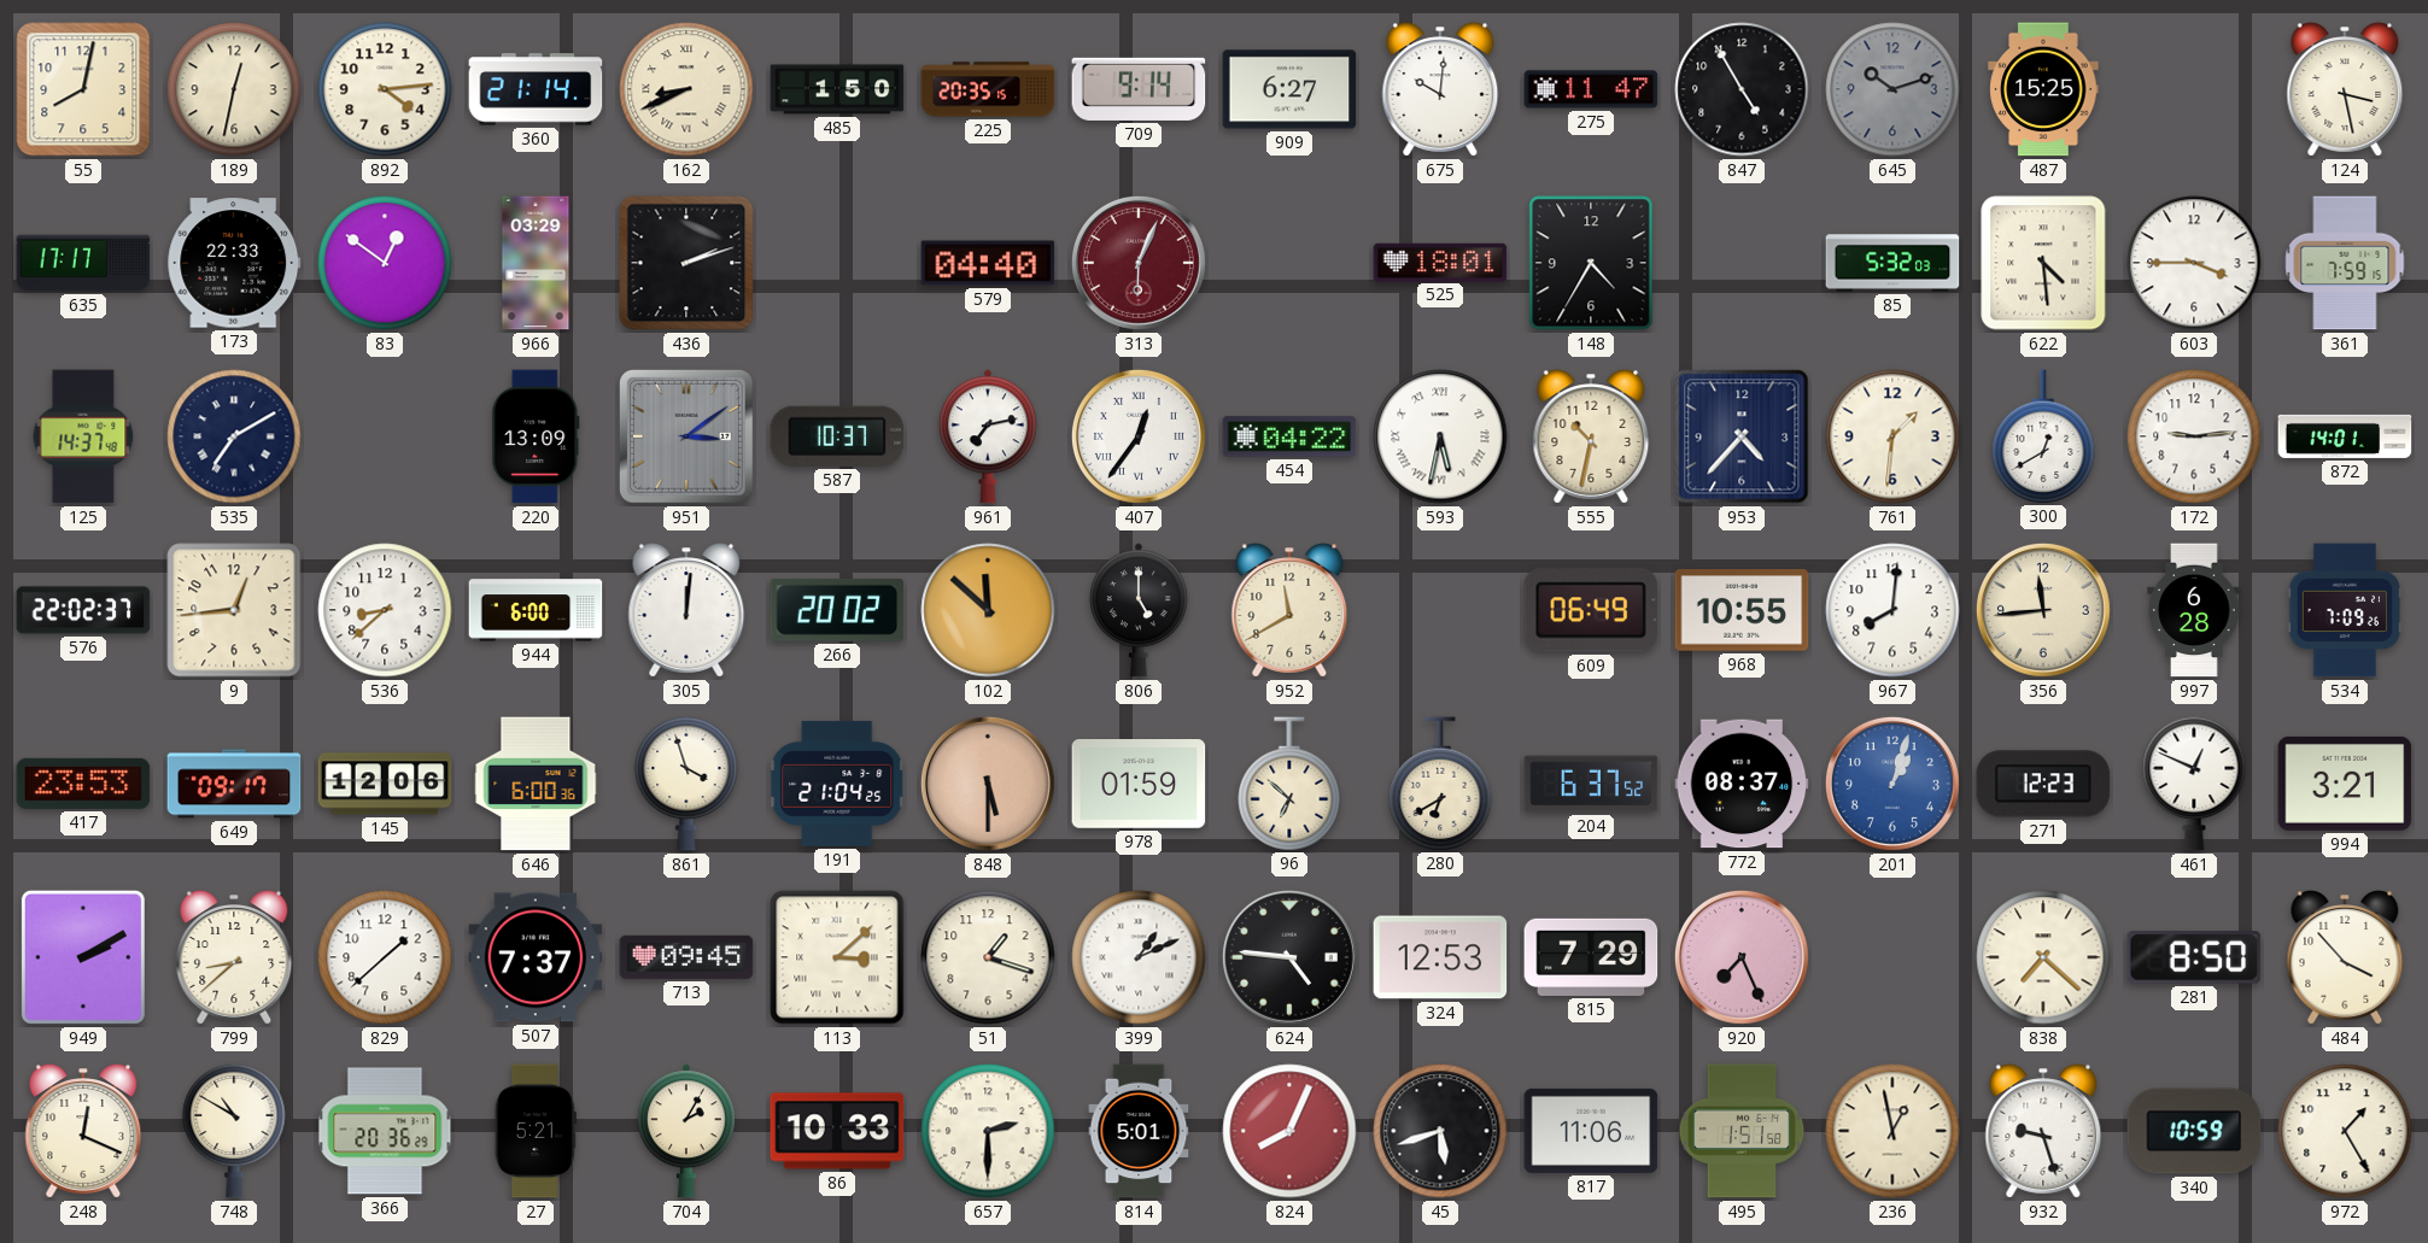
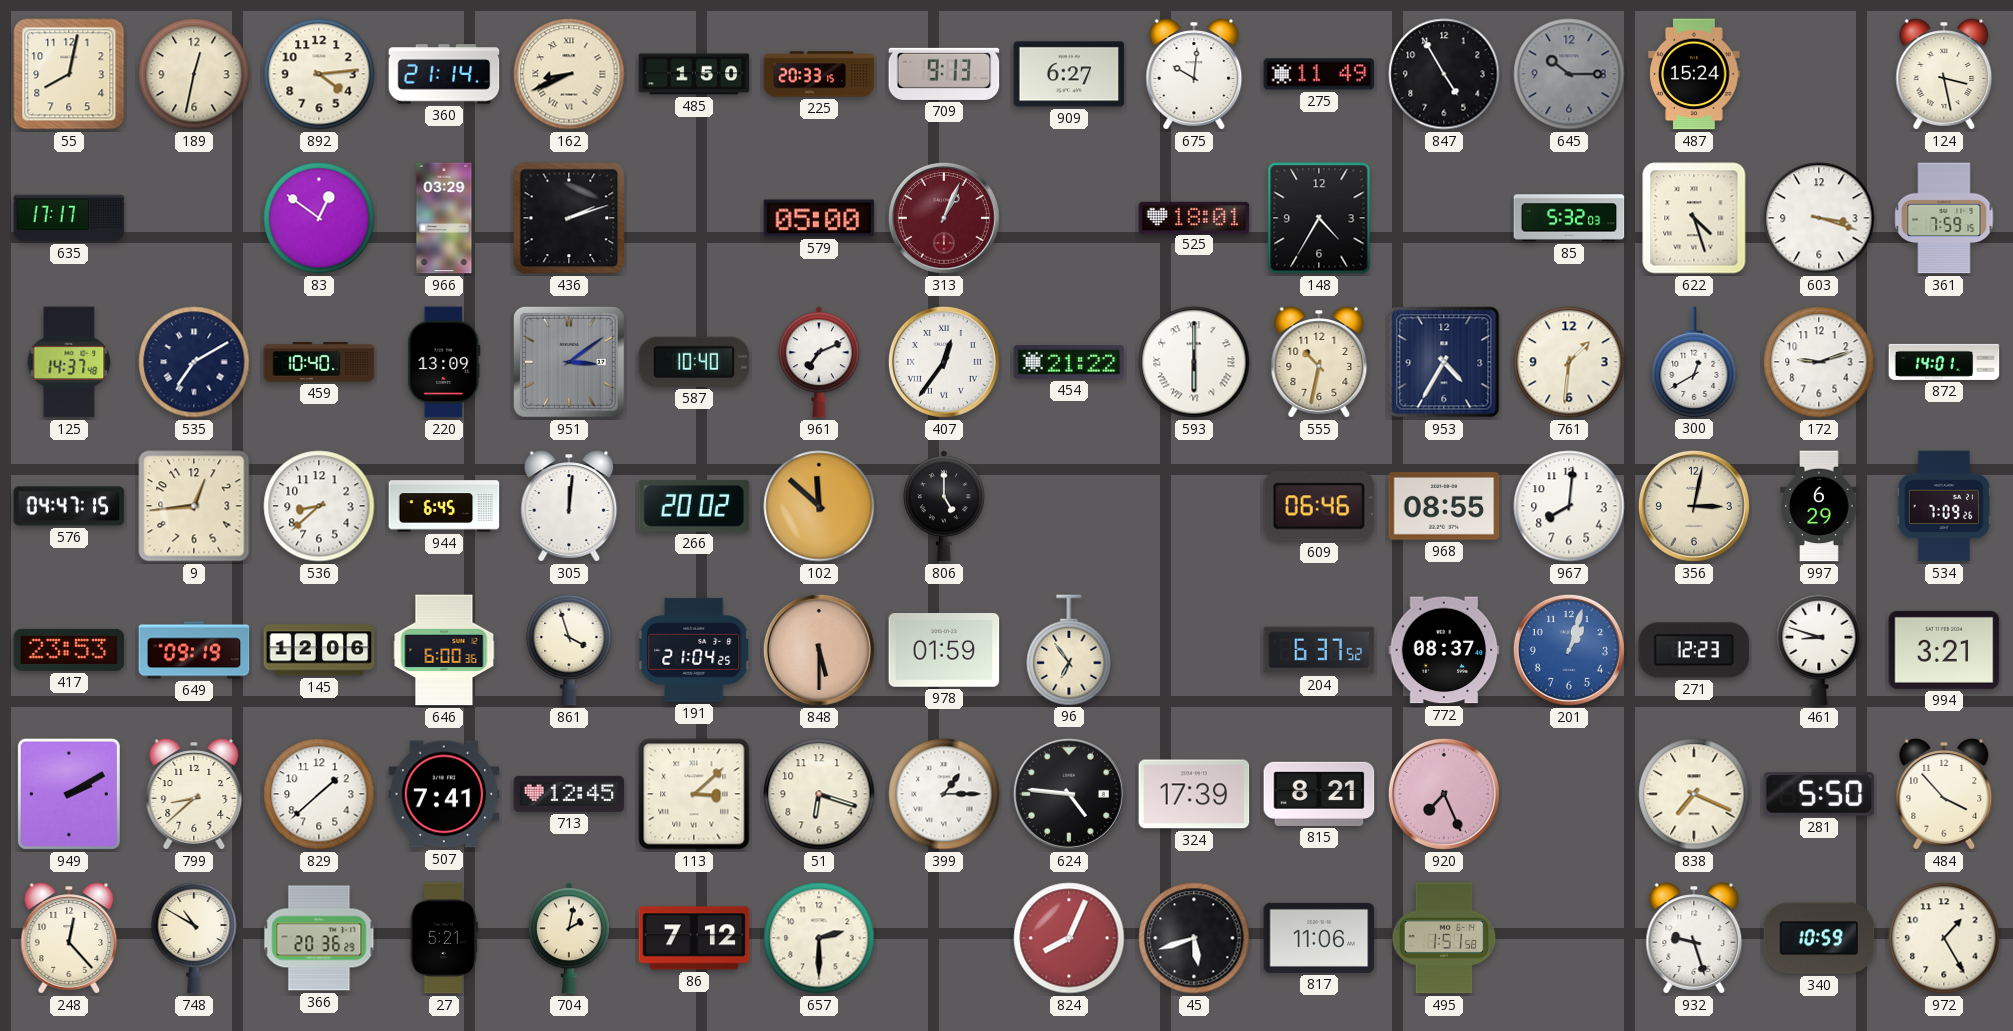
225: 20:35 -> 20:33 (819, 74)
709: 9:14 -> 9:13 (944, 74)
275: 11:47 -> 11:49 (1319, 74)
645: 10:12 -> 10:15 (1569, 74)
487: 15:25 -> 15:24 (1694, 74)
173: 22:33 -> none (234, 263)
579: 04:40 -> 05:00 (819, 218)
313: 6:04 -> 1:04 (944, 218)
622: 4:29 -> 4:27 (1694, 218)
603: 3:45 -> 3:18 (1819, 218)
459: none -> 10:40 (319, 362)
587: 10:37 -> 10:40 (694, 362)
961: 7:13 -> 7:11 (819, 362)
454: 04:22 -> 21:22 (1069, 362)
593: 5:32 -> 6:00 (1194, 362)
953: 4:37 -> 4:35 (1444, 362)
172: 9:14 -> 9:12 (1819, 362)
576: 22:02 -> 04:47 (69, 506)
944: 6:00 -> 6:45 (444, 506)
952: 11:40 -> none (1289, 610)
609: 06:49 -> 06:46 (1319, 506)
968: 10:55 -> 08:55 (1444, 506)
356: 11:44 -> 3:02 (1694, 506)
997: 6:28 -> 6:29 (1819, 506)
649: 09:17 -> 09:19 (194, 650)
96: 6:52 -> 6:54 (1069, 650)
280: 6:40 -> none (1440, 784)
461: 12:49 -> 8:48 (1819, 650)
507: 7:37 -> 7:41 (444, 794)
713: 09:45 -> 12:45 (569, 794)
51: 1:18 -> 6:18 (819, 794)
399: 1:11 -> 1:15 (944, 794)
324: 12:53 -> 17:39 (1194, 794)
815: 7:29 -> 8:21 (1319, 794)
838: 7:22 -> 7:19 (1694, 794)
281: 8:50 -> 5:50 (1819, 794)
248: 12:19 -> 12:23 (69, 938)
704: 2:05 -> 2:02 (569, 938)
86: 10:33 -> 7:12 (694, 938)
814: 5:01 -> none (1139, 1131)
236: 12:58 -> none (1892, 1131)
